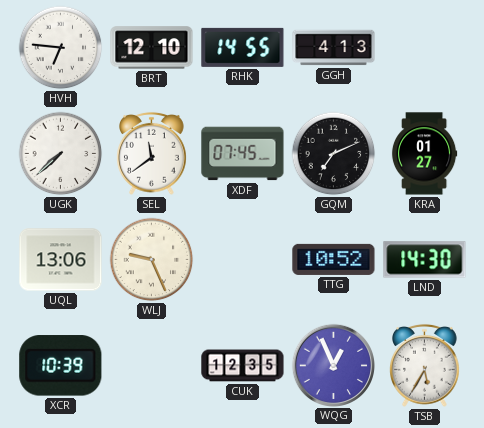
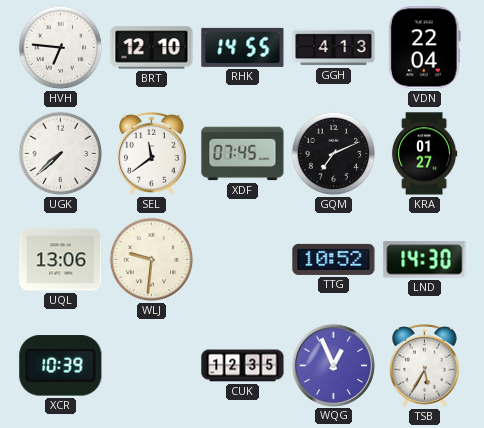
VDN: none -> 22:04 (424, 48)
WLJ: 9:26 -> 9:31 (152, 260)
